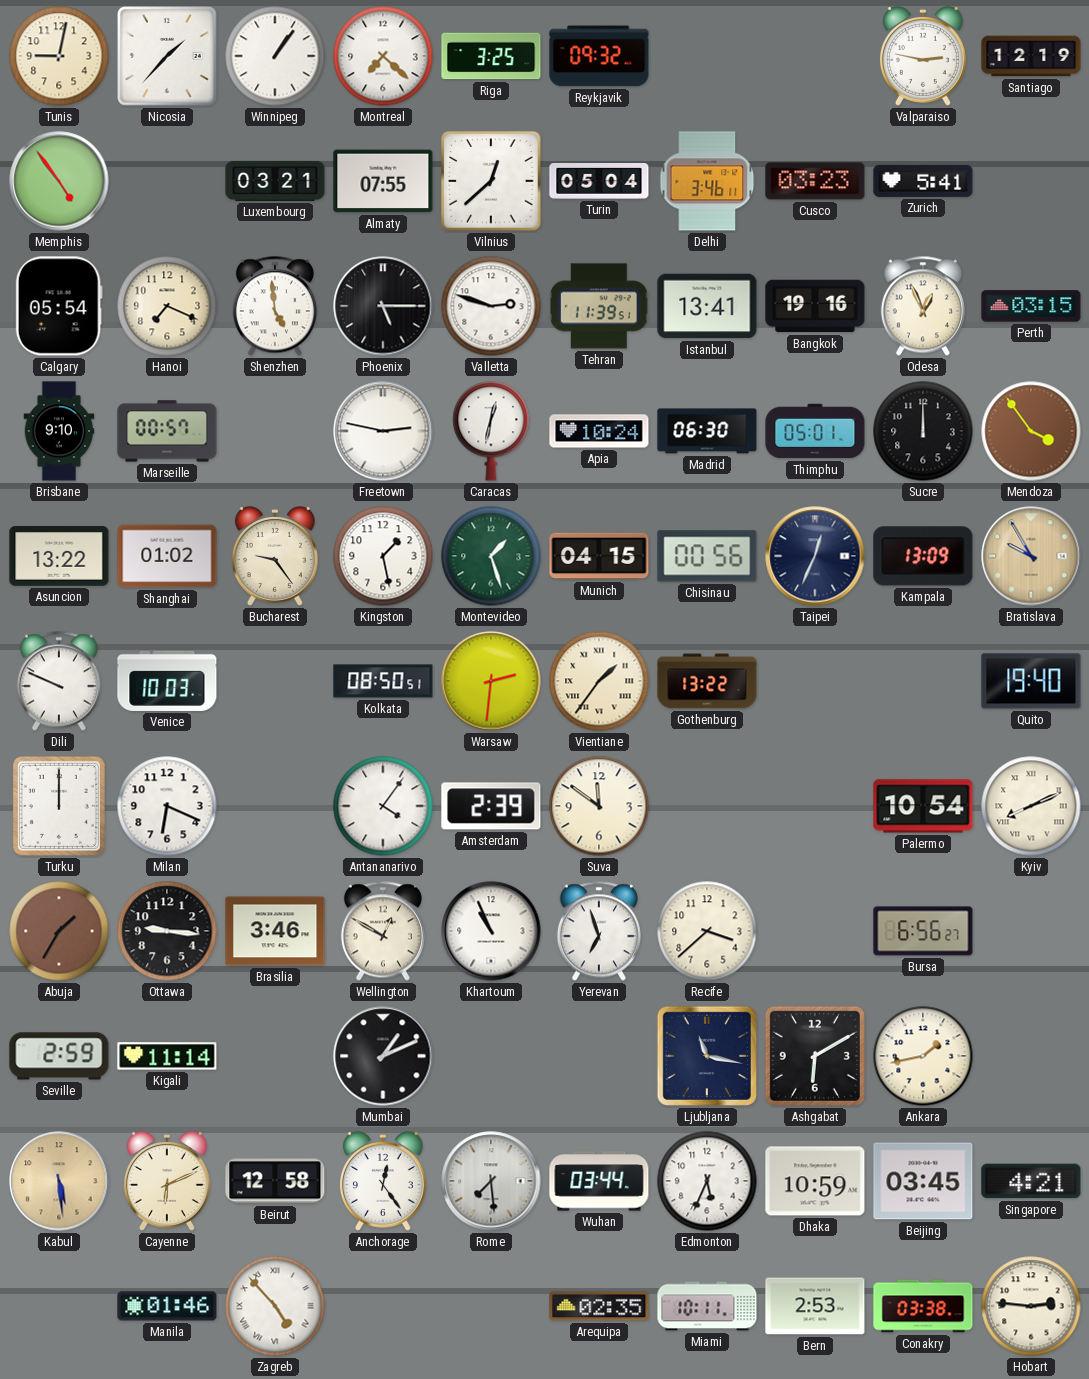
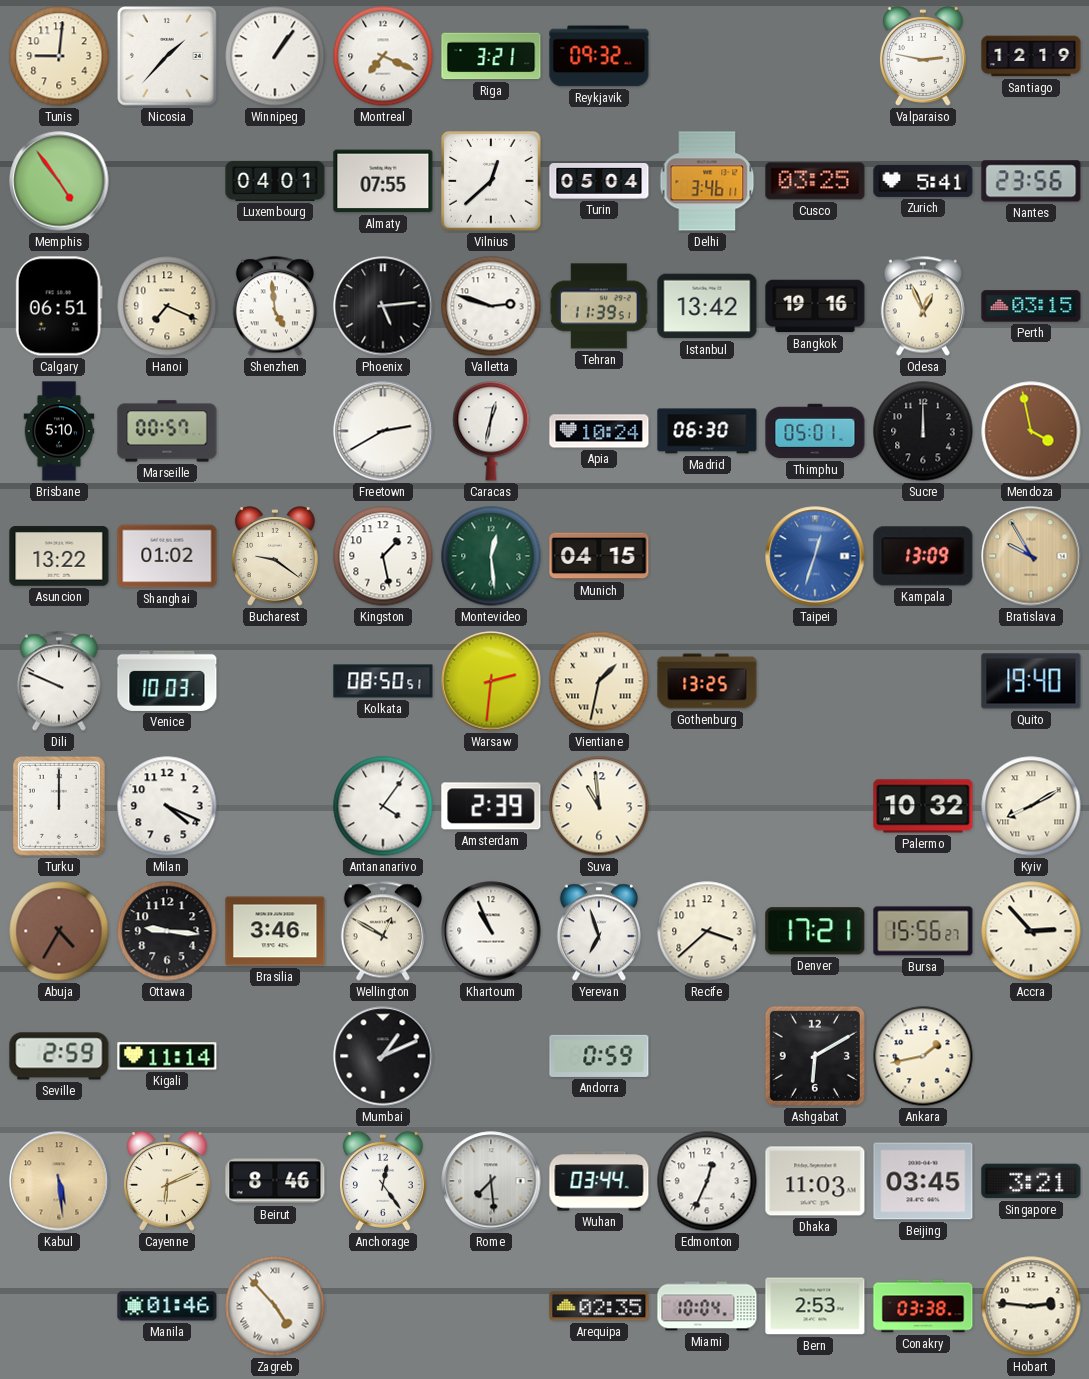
Tunis: 9:02 -> 9:01 (59, 56)
Montreal: 7:22 -> 7:19 (383, 56)
Riga: 3:25 -> 3:21 (491, 56)
Luxembourg: 03:21 -> 04:01 (275, 181)
Cusco: 03:23 -> 03:25 (815, 181)
Nantes: none -> 23:56 (1031, 181)
Calgary: 05:54 -> 06:51 (59, 306)
Phoenix: 5:15 -> 5:14 (383, 306)
Istanbul: 13:41 -> 13:42 (707, 306)
Brisbane: 9:10 -> 5:10 (59, 431)
Freetown: 2:47 -> 2:40 (383, 431)
Mendoza: 3:54 -> 3:58 (1031, 431)
Bucharest: 9:24 -> 9:21 (275, 556)
Montevideo: 1:27 -> 12:29 (491, 556)
Chisinau: 00:56 -> none (707, 556)
Taipei: 12:34 -> 12:33 (815, 556)
Taipei dial: navy -> blue (815, 556)
Vientiane: 1:36 -> 1:32 (599, 681)
Gothenburg: 13:22 -> 13:25 (707, 681)
Milan: 6:19 -> 4:19 (167, 806)
Suva: 11:51 -> 10:59 (599, 806)
Palermo: 10:54 -> 10:32 (923, 806)
Kyiv: 8:11 -> 8:10 (1031, 806)
Abuja: 1:35 -> 4:35 (59, 931)
Denver: none -> 17:21 (815, 931)
Bursa: 6:56 -> 15:56 (923, 931)
Accra: none -> 2:53 (1031, 931)
Andorra: none -> 0:59 (599, 1056)
Ljubljana: 11:17 -> none (707, 1056)
Beirut: 12:58 -> 8:46 (275, 1181)
Edmonton: 5:34 -> 12:34 (707, 1181)
Dhaka: 10:59 -> 11:03 (815, 1181)
Singapore: 4:21 -> 3:21 (1031, 1181)
Miami: 10:11 -> 10:04 (707, 1306)
